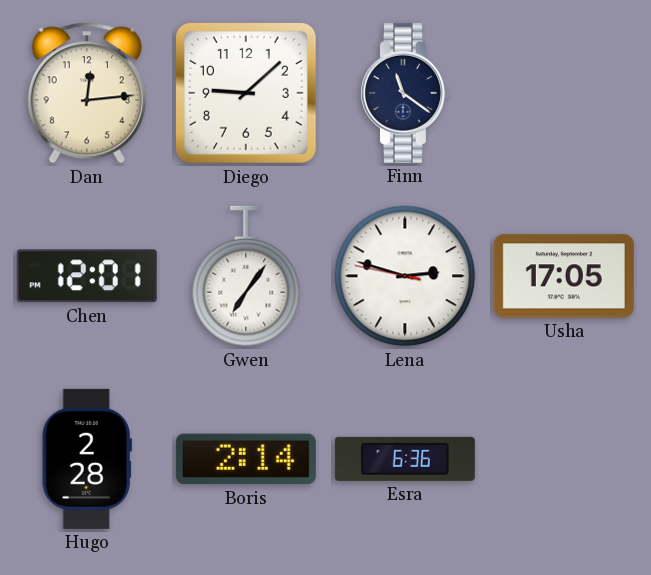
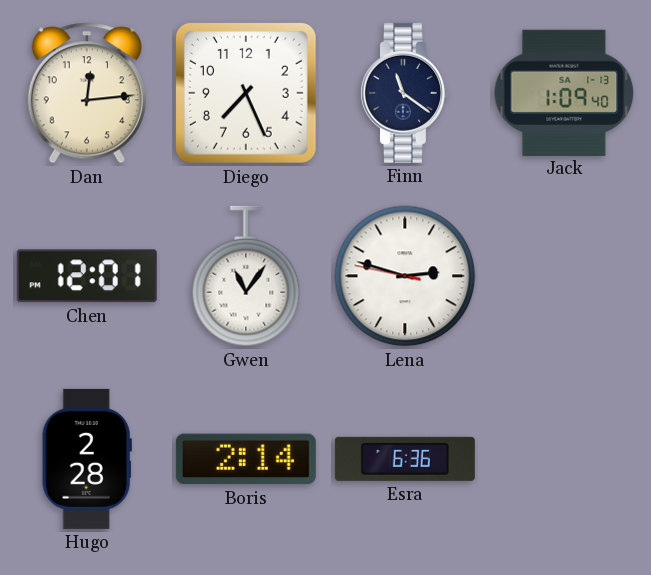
Diego: 9:08 -> 7:26 (246, 93)
Jack: none -> 1:09 (564, 92)
Gwen: 7:06 -> 11:06 (246, 276)
Usha: 17:05 -> none (564, 276)
